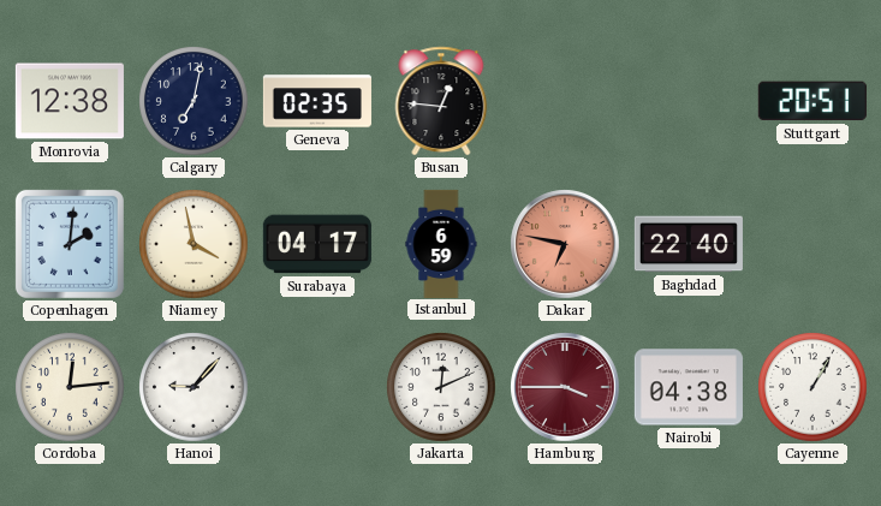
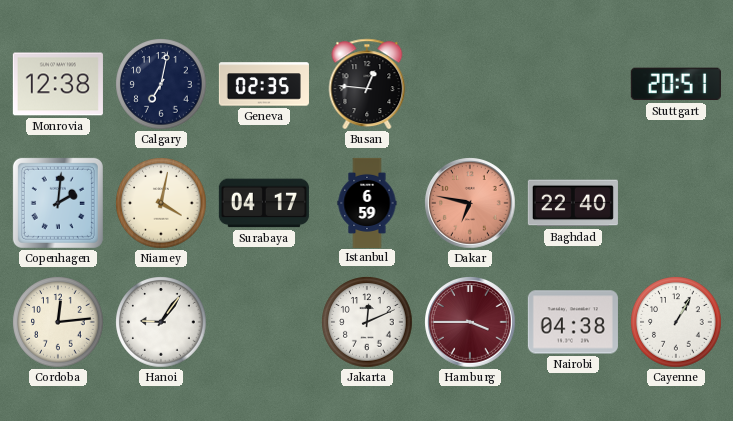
Niamey: 3:58 -> 4:02 (161, 203)
Hanoi: 9:07 -> 9:06 (161, 322)
